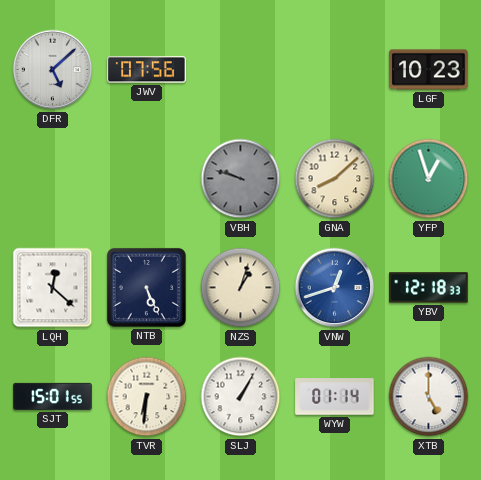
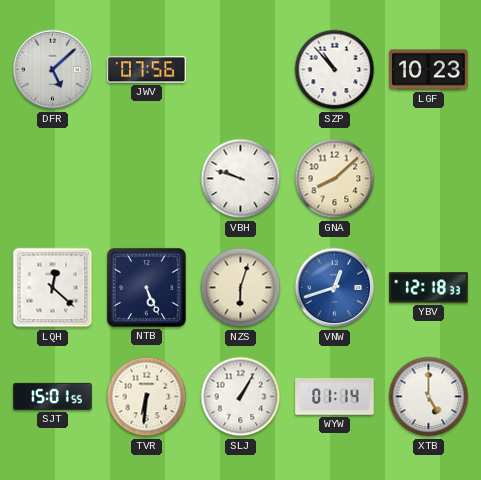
SZP: none -> 10:53 (335, 70)
VBH dial: grey -> white (241, 179)
YFP: 12:57 -> none (429, 179)
NZS: 1:03 -> 6:03 (241, 288)
